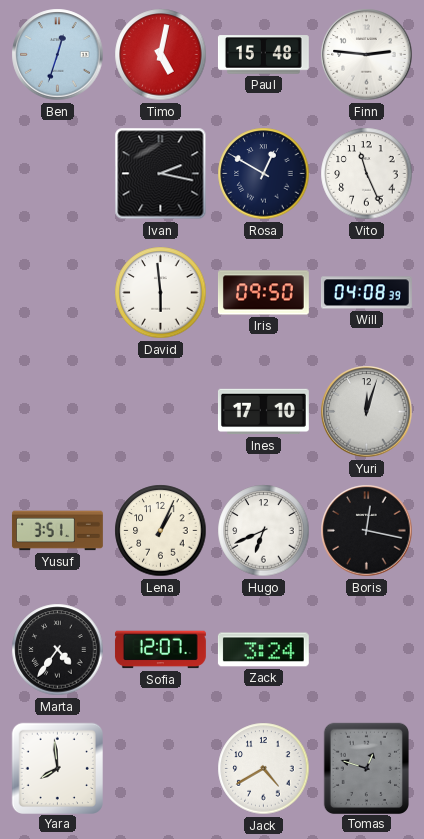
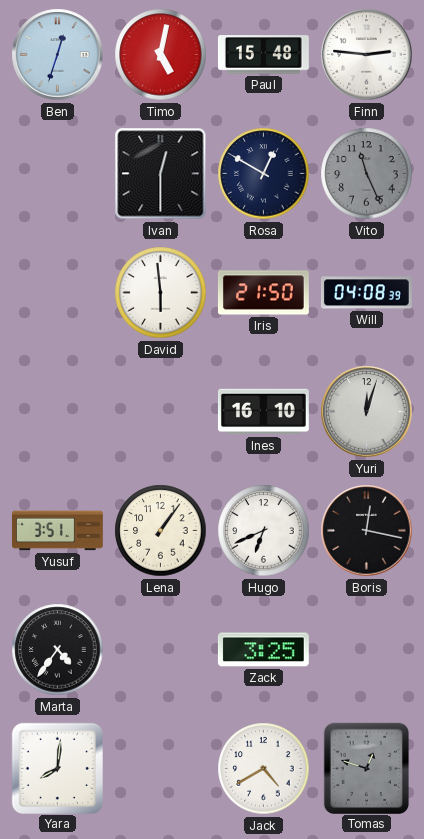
Ivan: 2:17 -> 12:30 (161, 174)
Vito dial: white -> grey (367, 174)
Iris: 09:50 -> 21:50 (263, 293)
Ines: 17:10 -> 16:10 (263, 412)
Lena: 1:04 -> 1:06 (161, 531)
Sofia: 12:07 -> none (160, 650)
Zack: 3:24 -> 3:25 (263, 650)
Yara: 7:59 -> 8:01 (57, 768)
